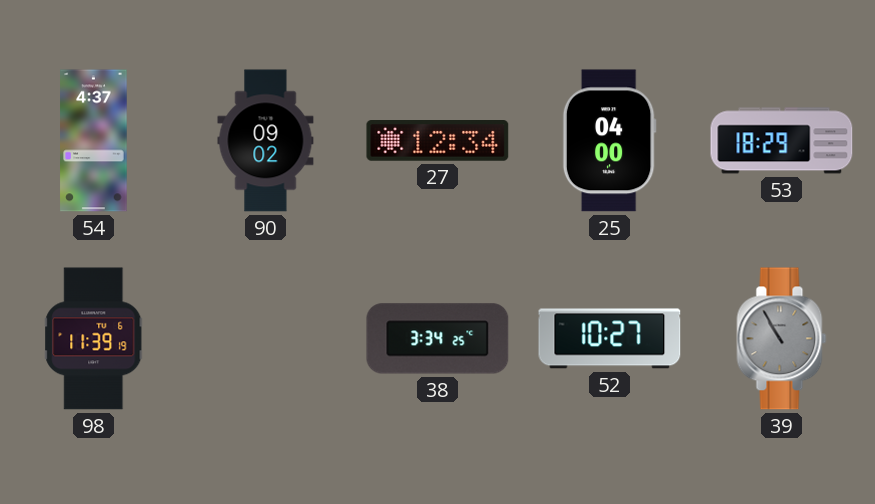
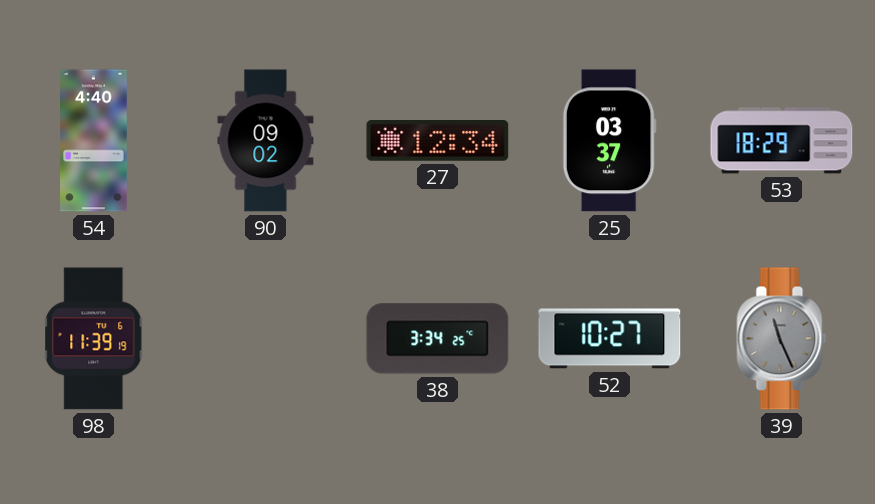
54: 4:37 -> 4:40 (94, 141)
25: 04:00 -> 03:37 (609, 141)
39: 10:55 -> 11:26 (782, 339)
